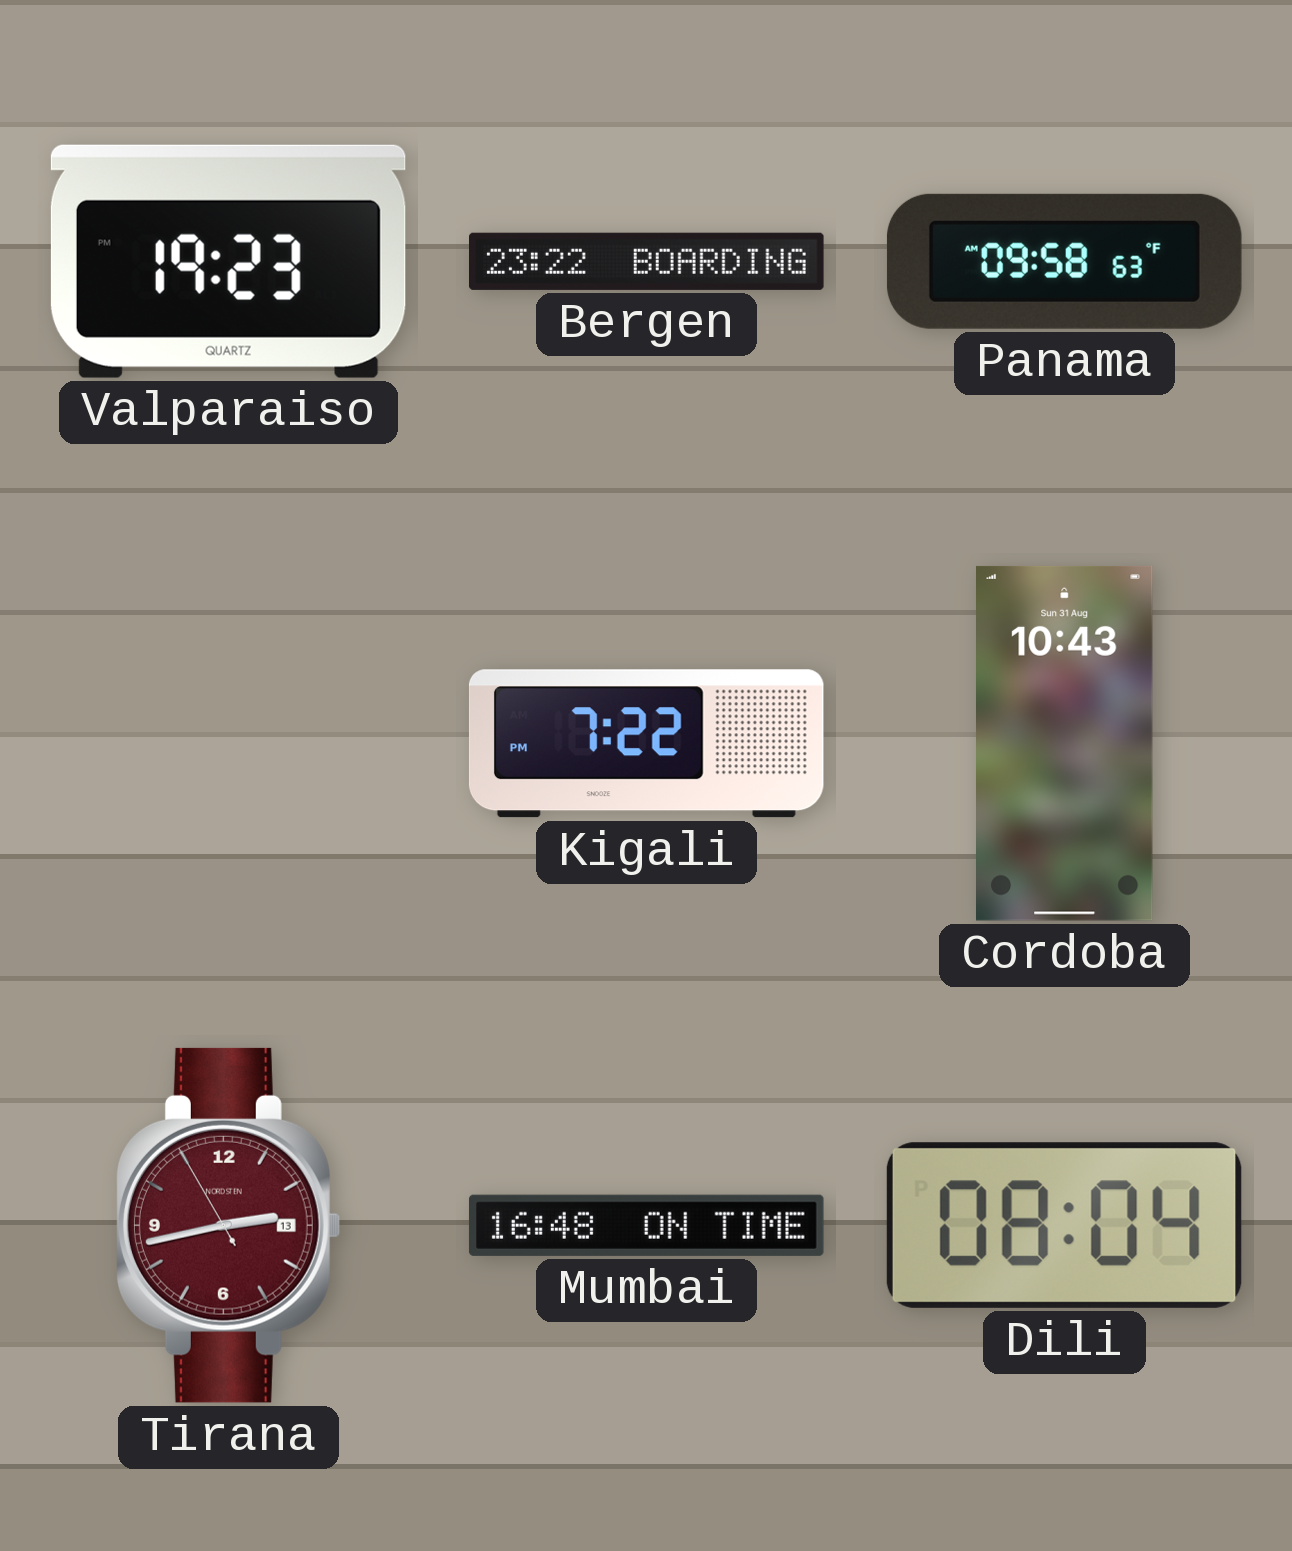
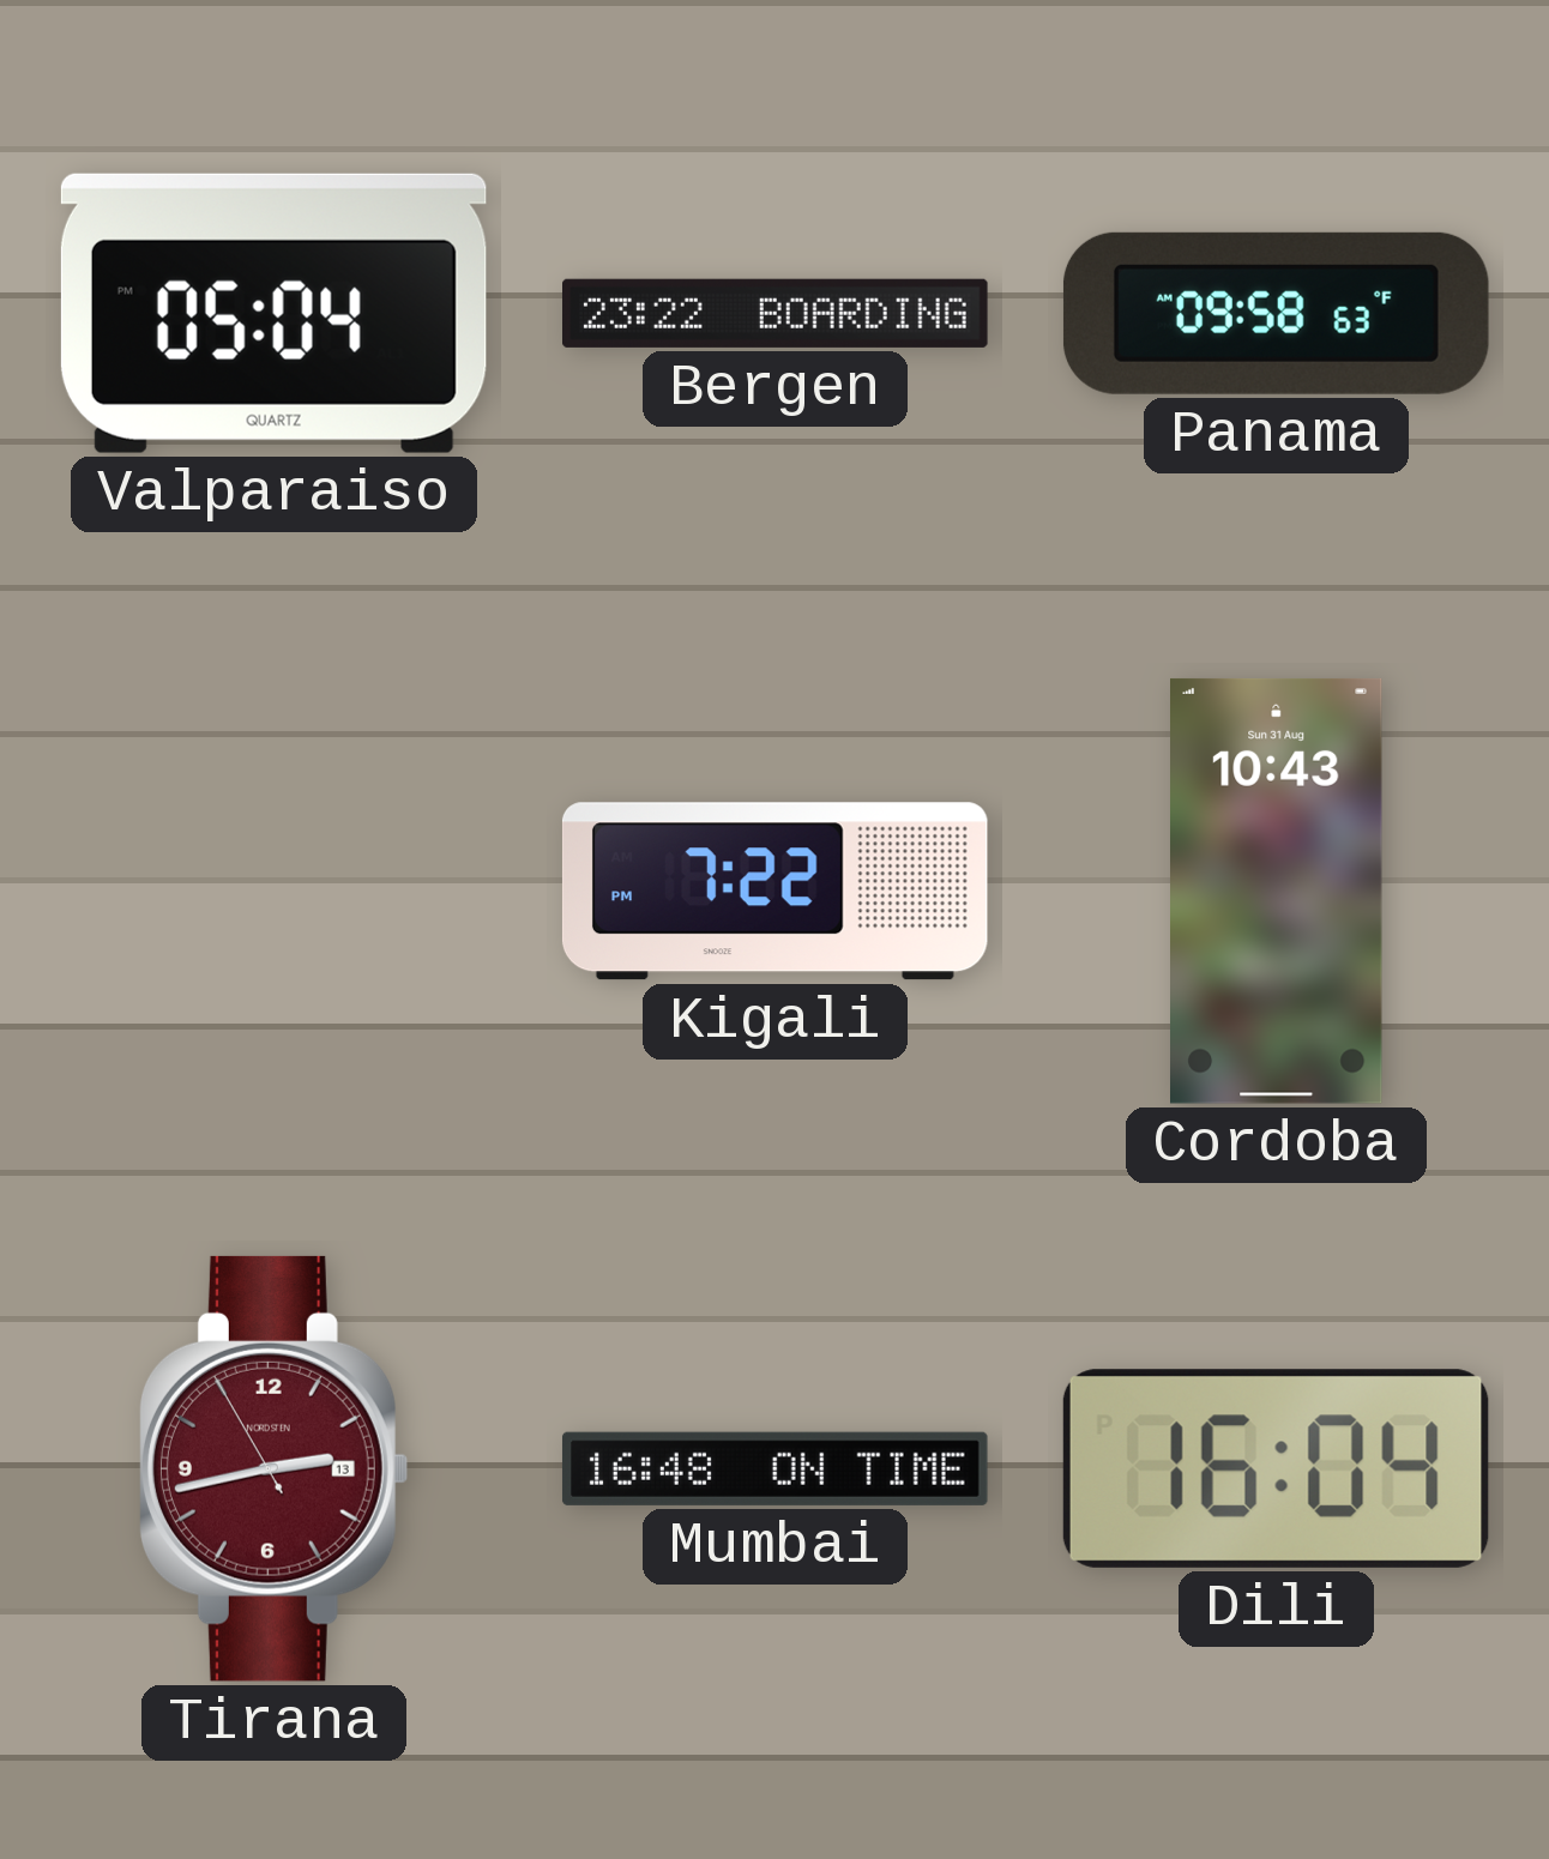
Valparaiso: 19:23 -> 05:04 (273, 313)
Dili: 08:04 -> 16:04 (1276, 1468)
